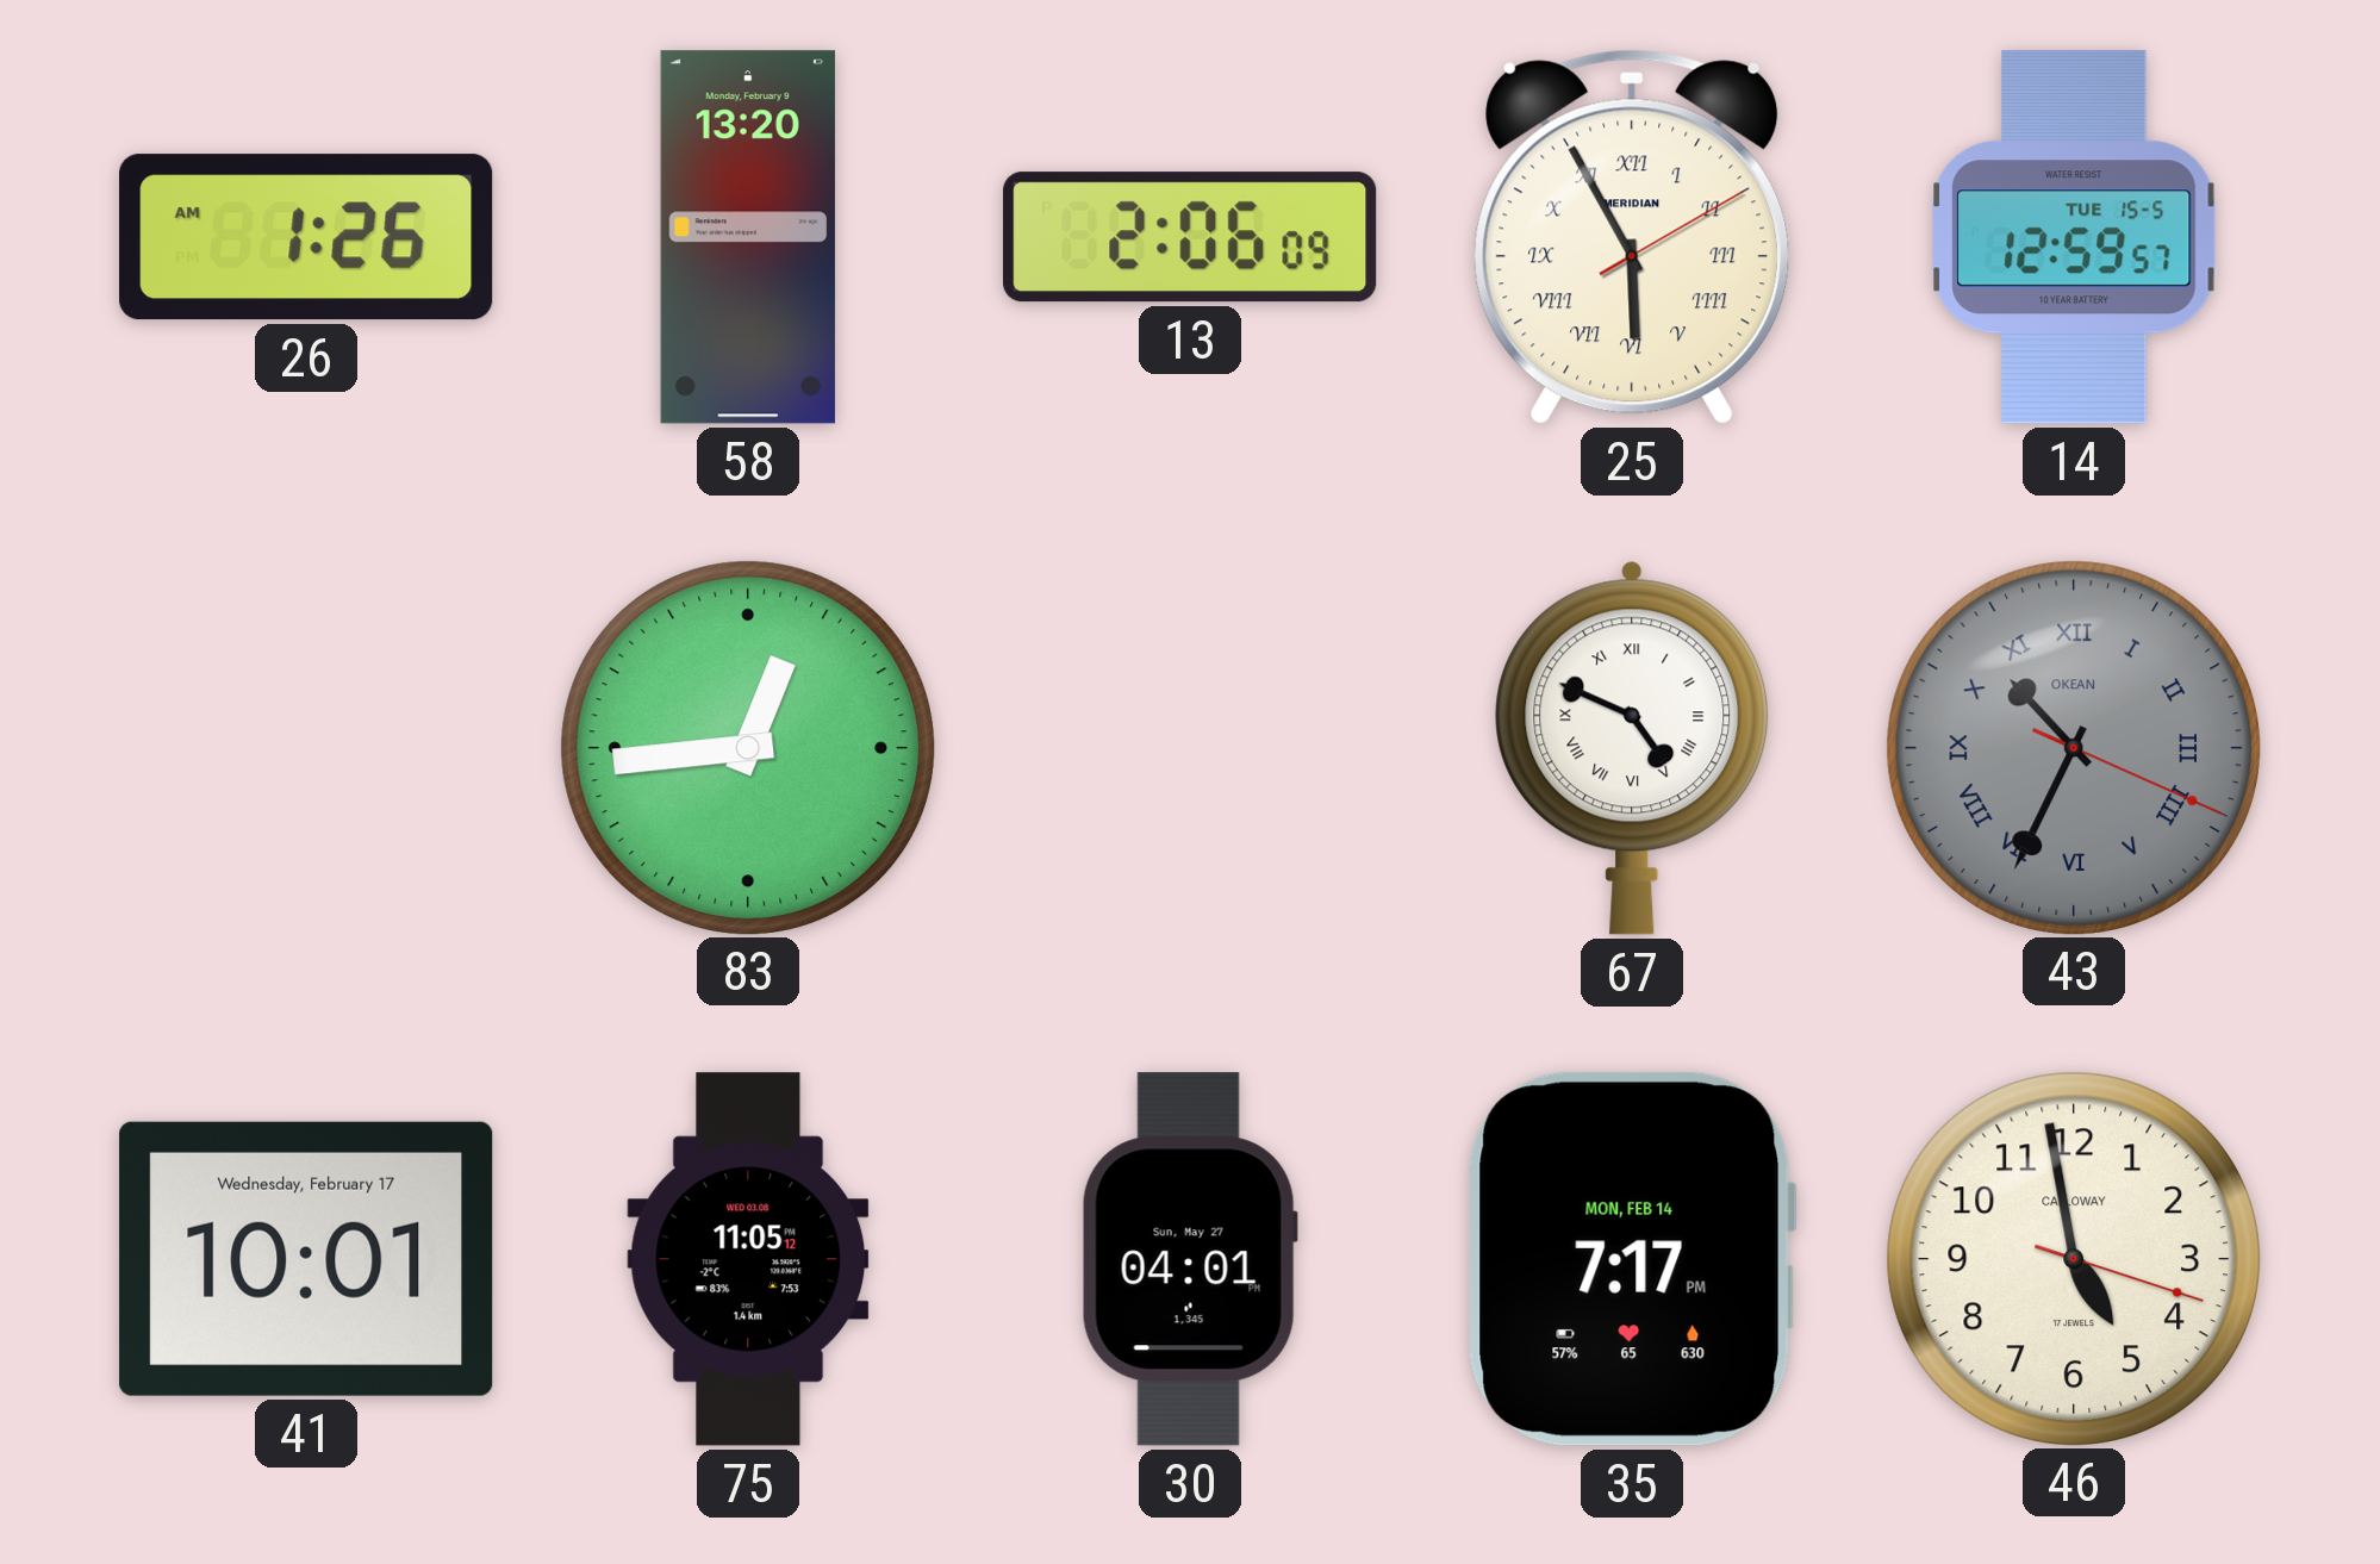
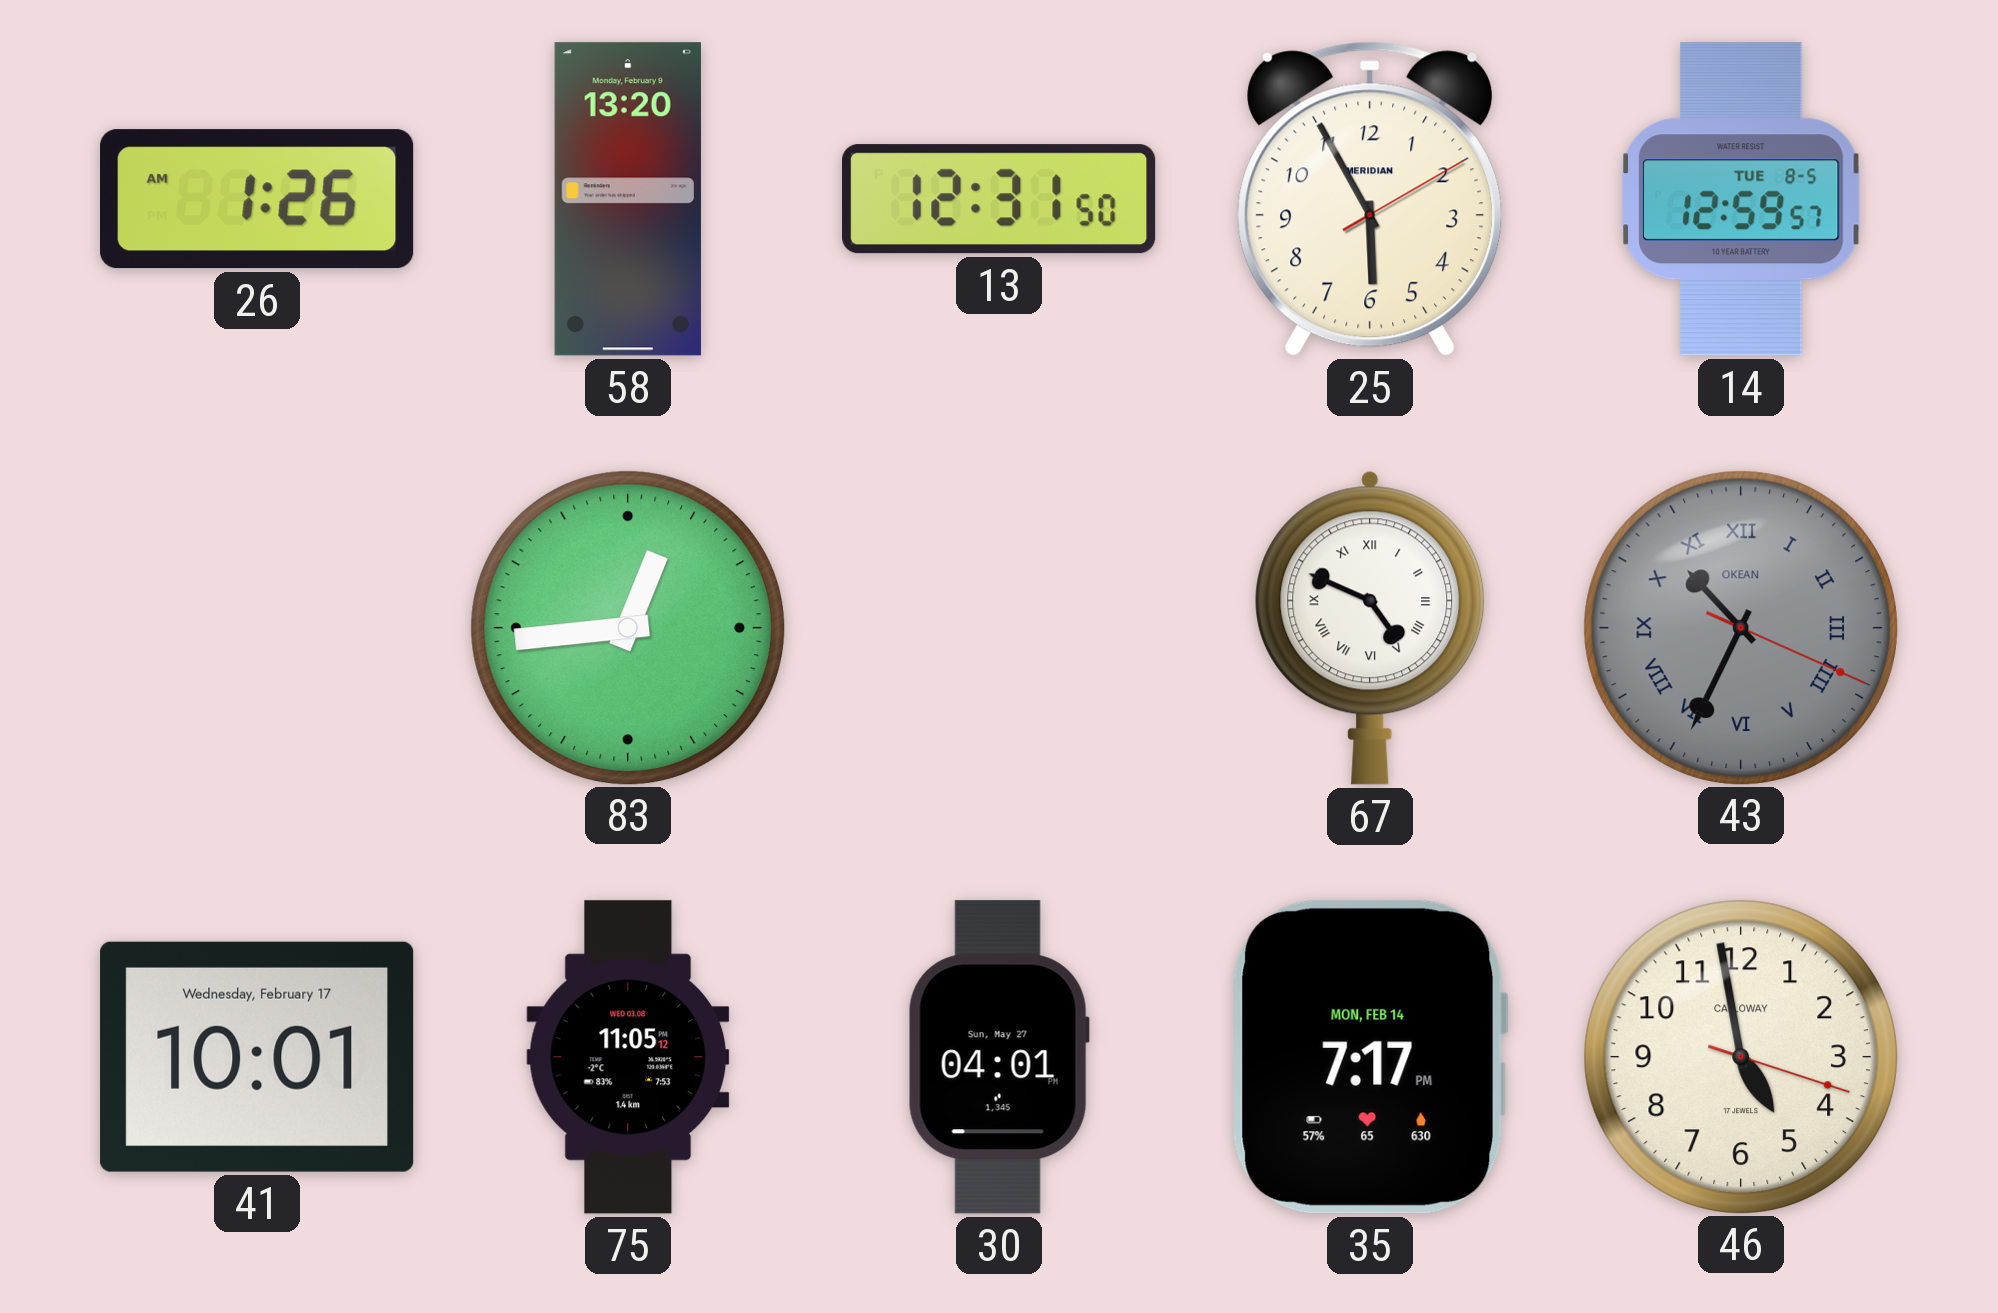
13: 2:06 -> 12:31 (999, 199)
25 numerals: Roman -> Arabic (1370, 199)
14 date: TUE 15-5 -> TUE 8-5 (1742, 199)
